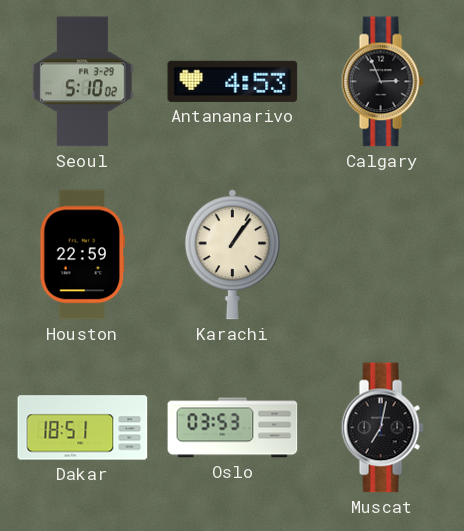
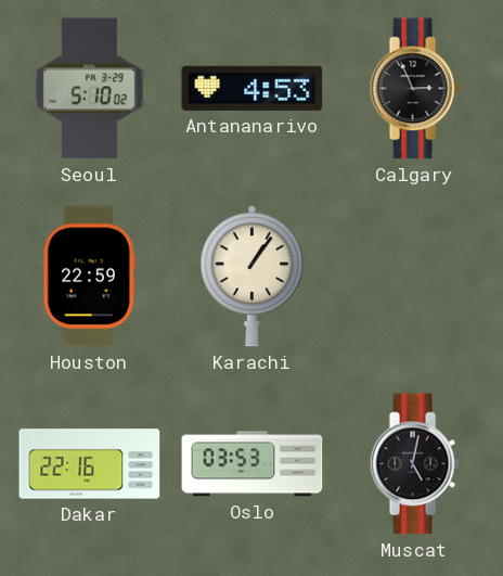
Dakar: 18:51 -> 22:16 (90, 464)
Muscat: 7:02 -> 5:02 (414, 464)
